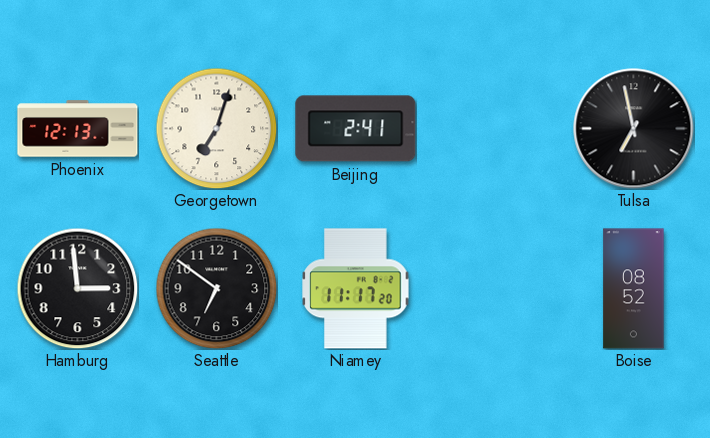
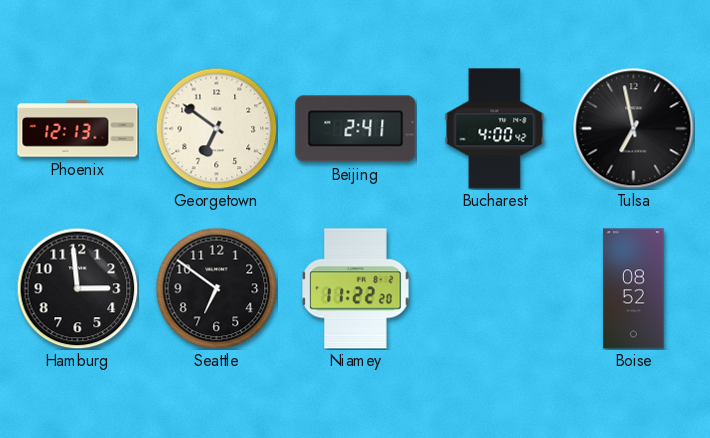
Georgetown: 7:03 -> 6:51 (216, 128)
Bucharest: none -> 4:00 (495, 129)
Niamey: 11:17 -> 11:22 (356, 289)
